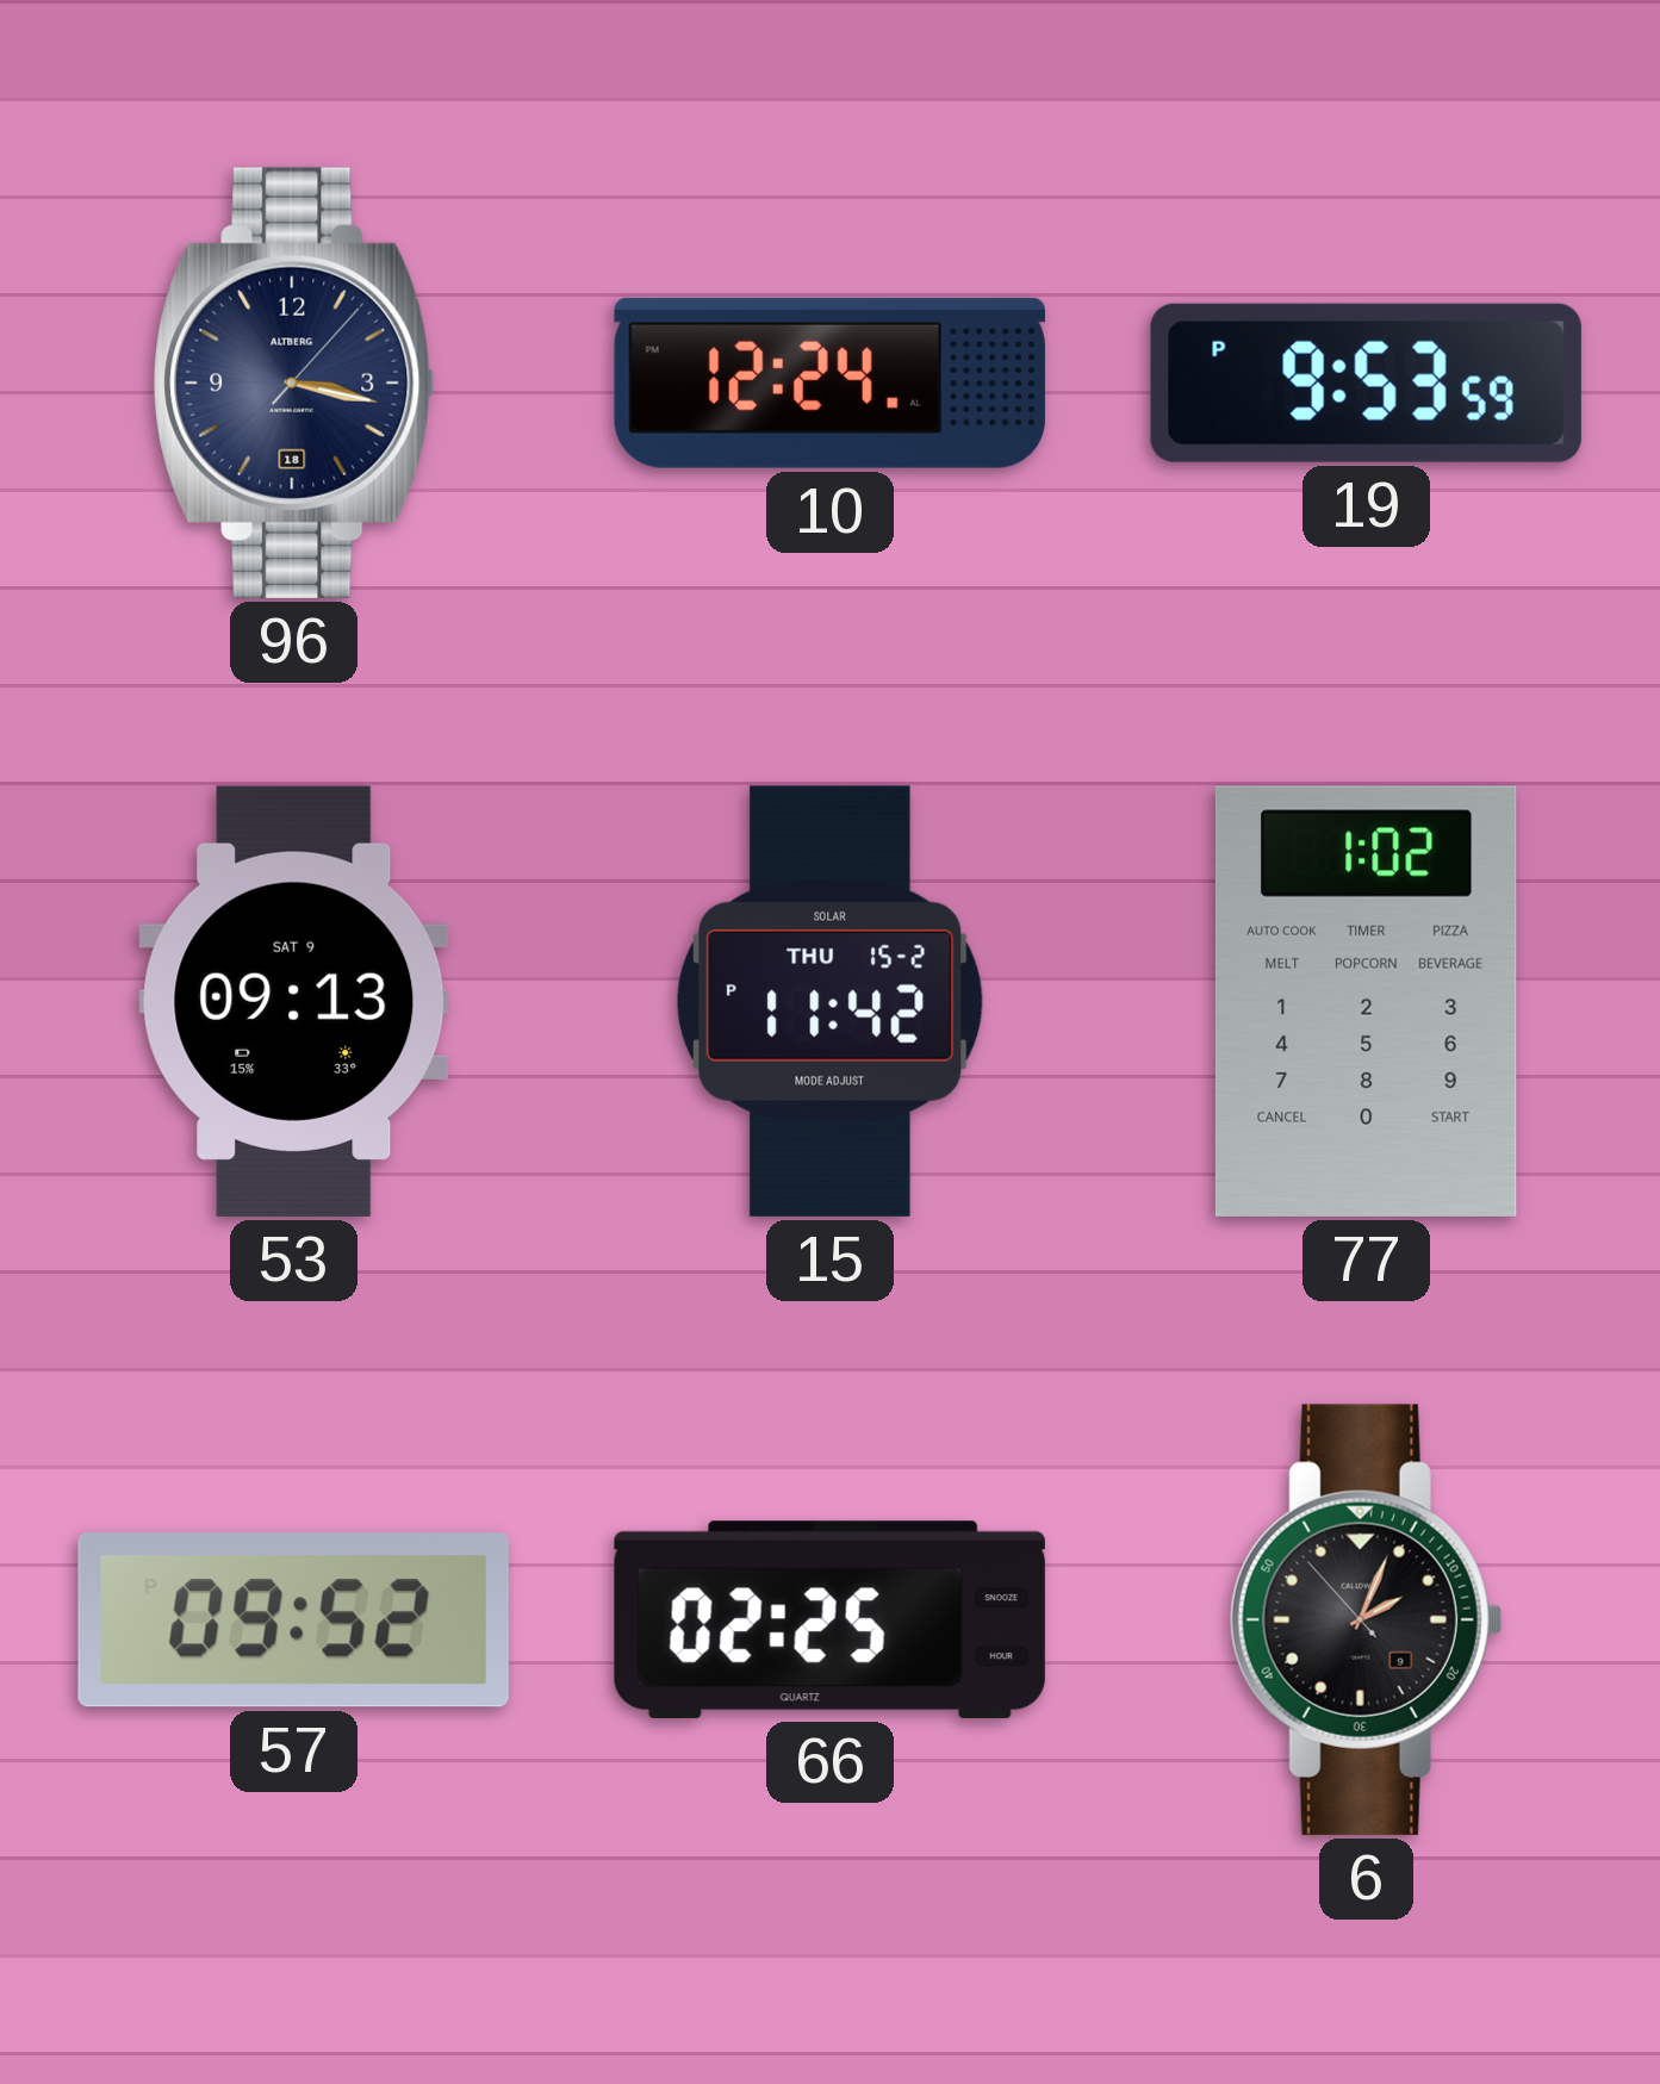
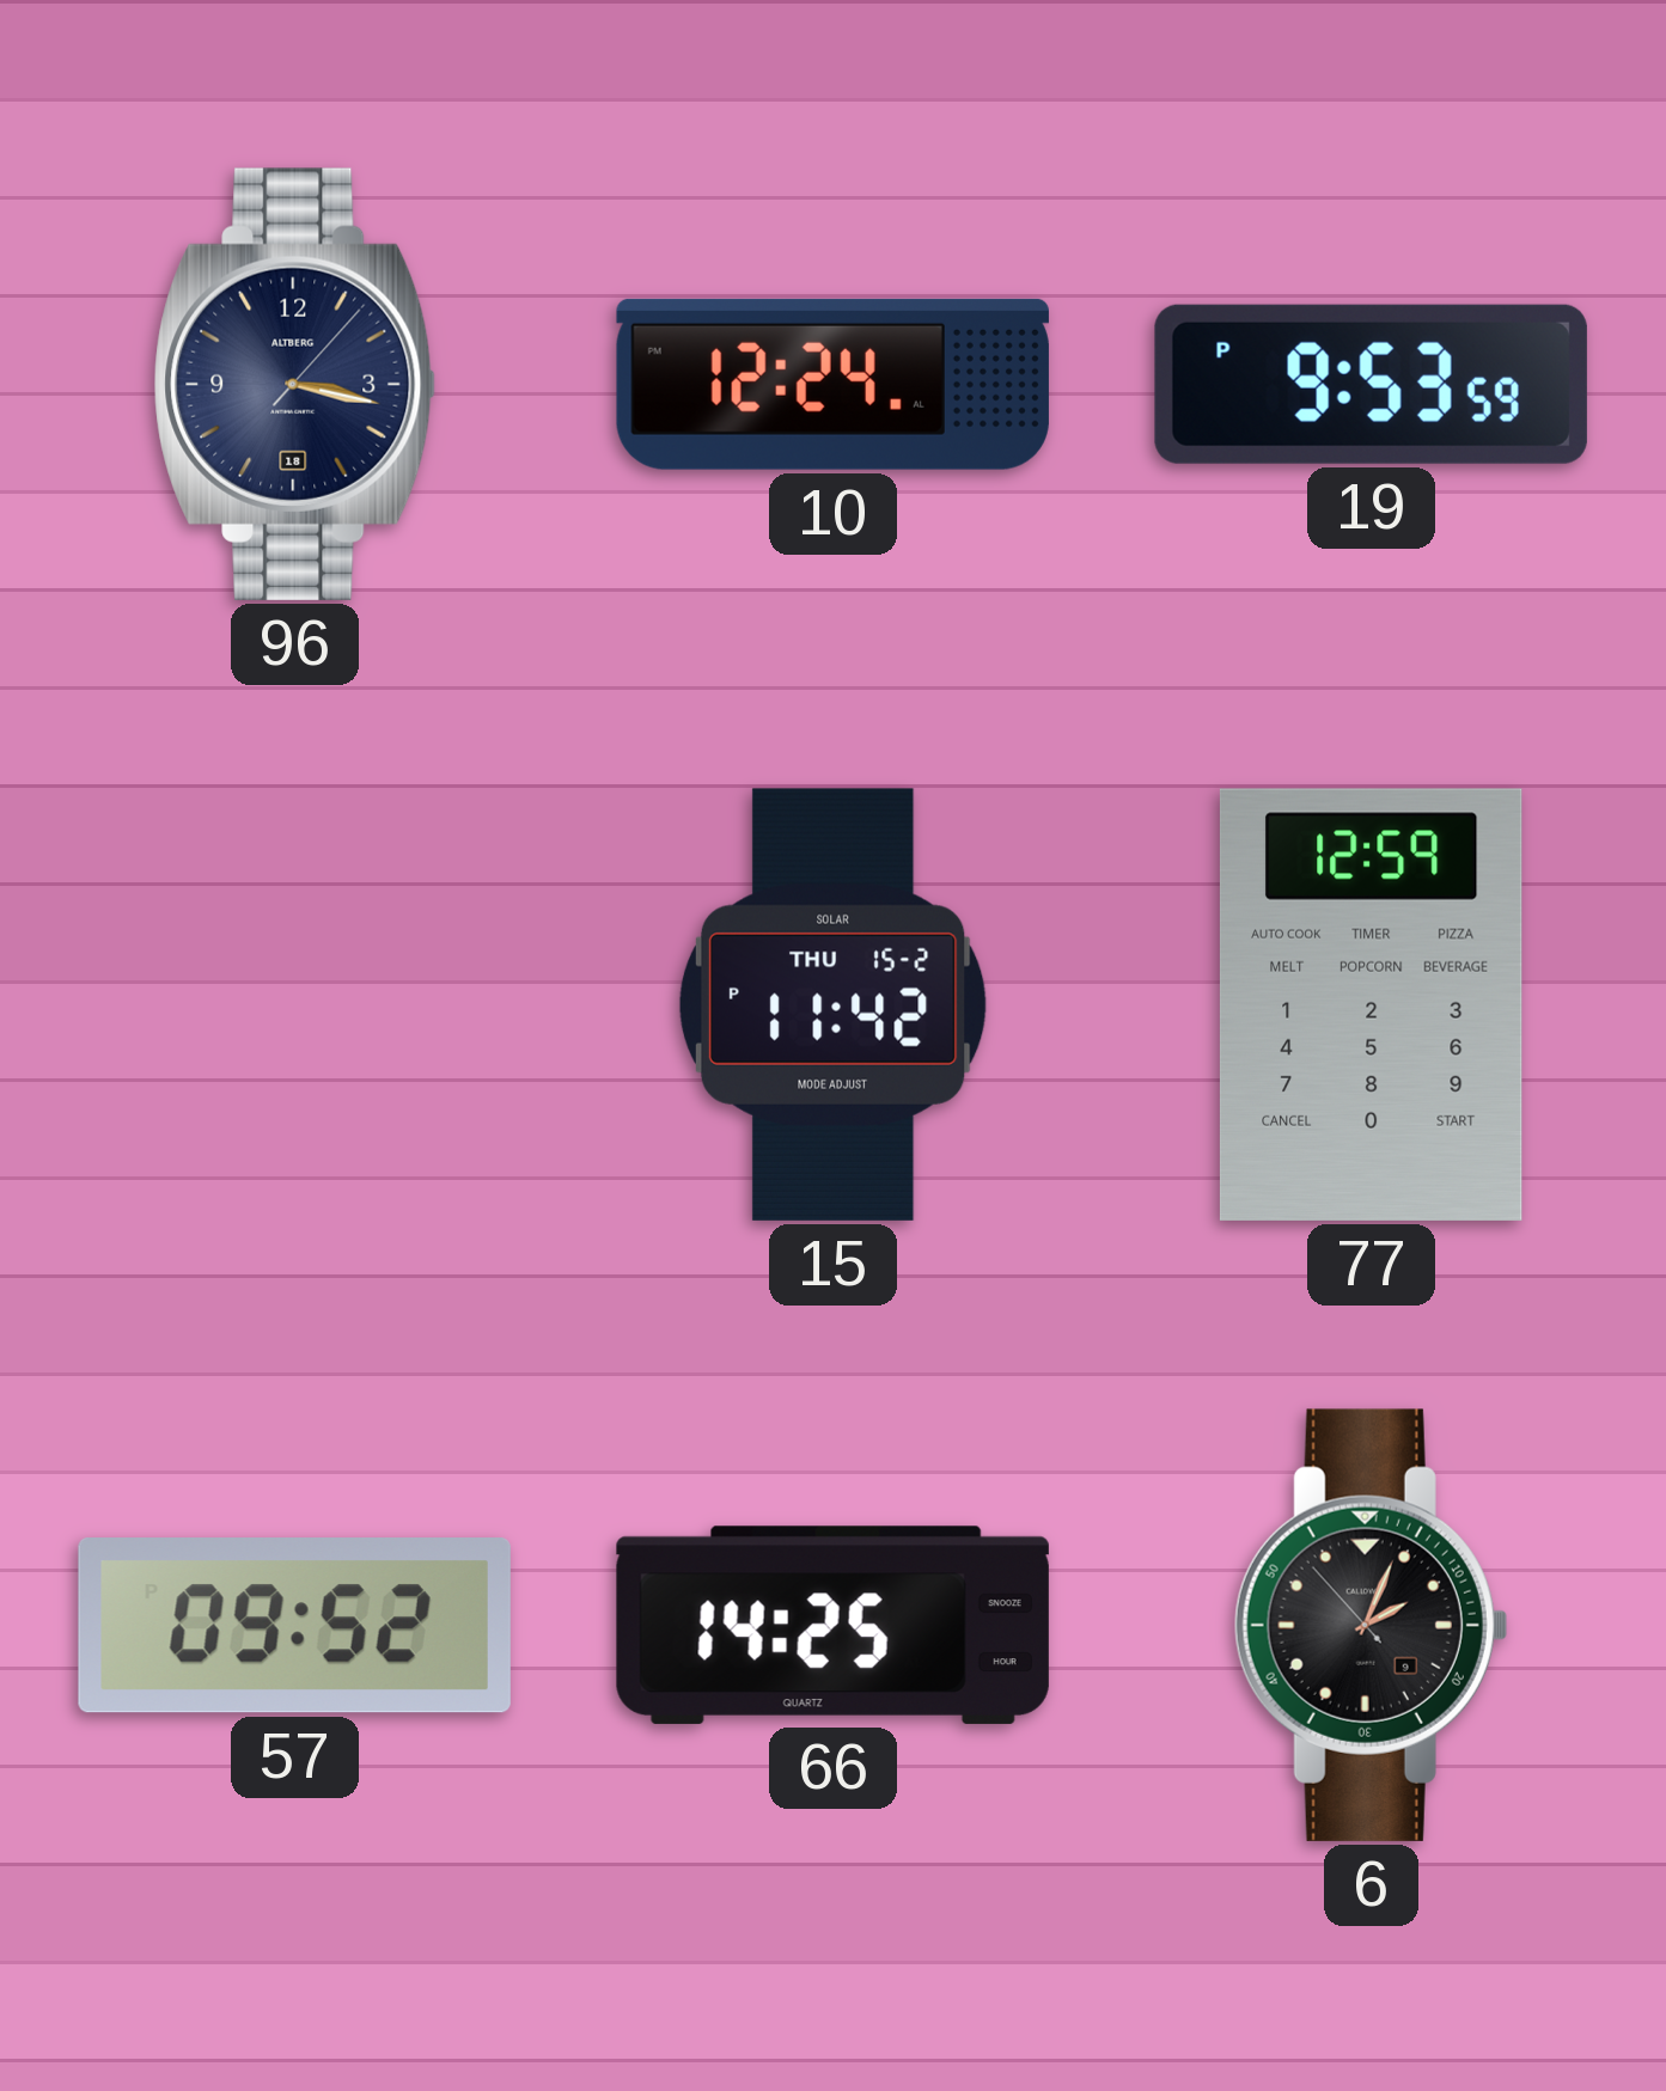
53: 09:13 -> none (294, 1001)
77: 1:02 -> 12:59 (1371, 1004)
66: 02:25 -> 14:25 (832, 1625)
